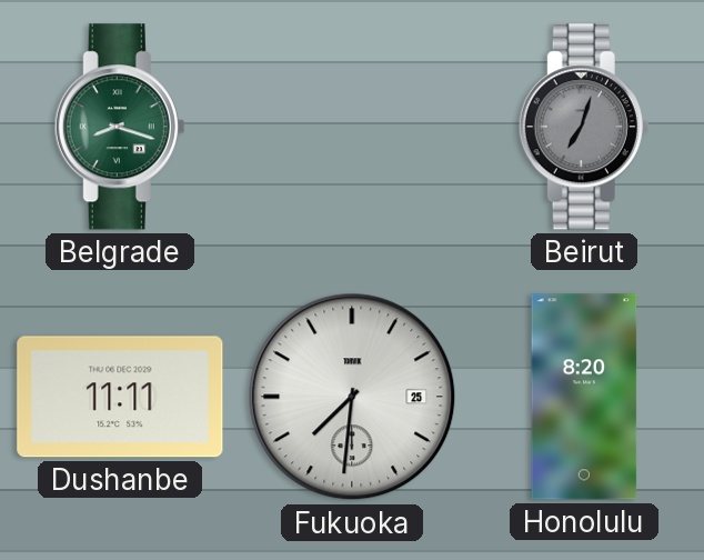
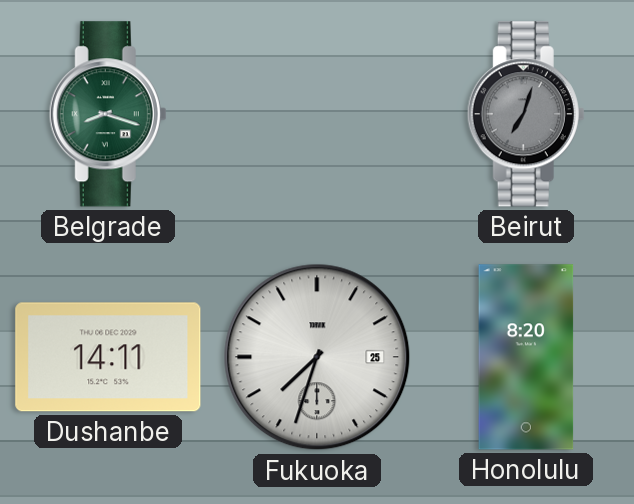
Dushanbe: 11:11 -> 14:11 (108, 357)
Fukuoka: 7:31 -> 7:33 (317, 357)
